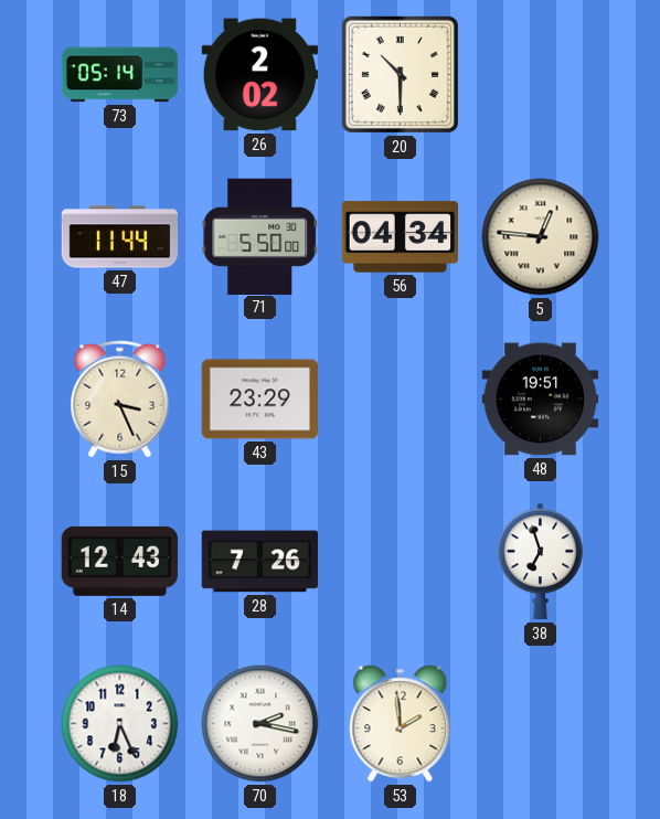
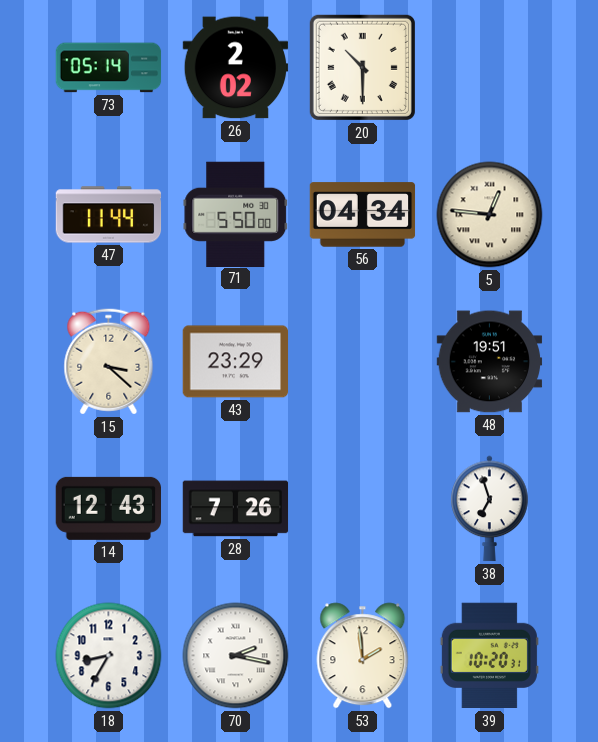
15: 3:26 -> 3:22 (109, 362)
18: 6:26 -> 8:35 (109, 656)
39: none -> 10:20 (489, 656)
